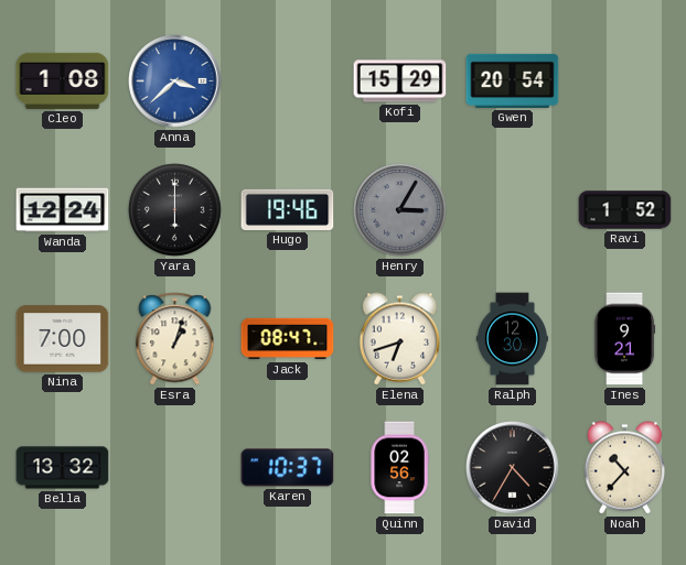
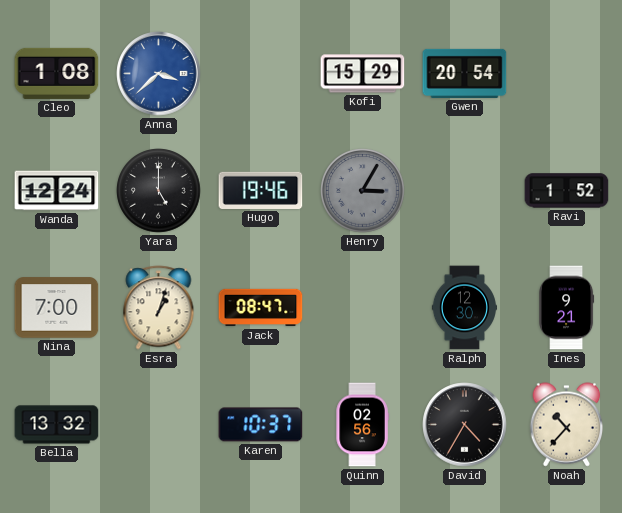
Yara: 6:00 -> 5:00 (159, 191)
Elena: 6:42 -> none (400, 339)
